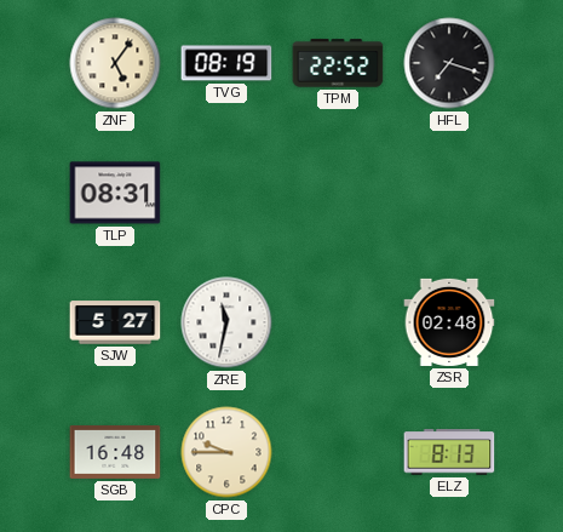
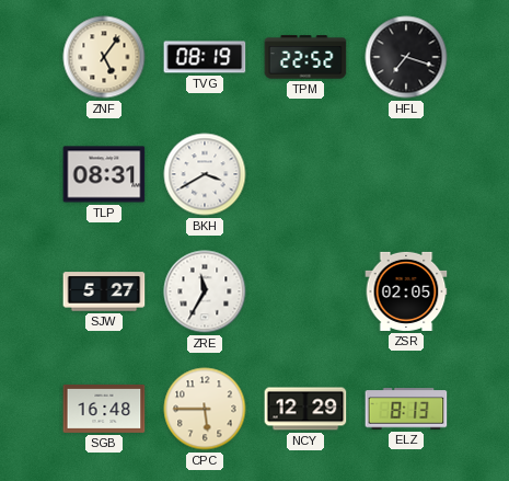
BKH: none -> 3:40 (205, 174)
ZRE: 11:32 -> 11:35 (205, 291)
ZSR: 02:48 -> 02:05 (406, 291)
CPC: 9:45 -> 5:45 (205, 409)
NCY: none -> 12:29 (305, 409)
